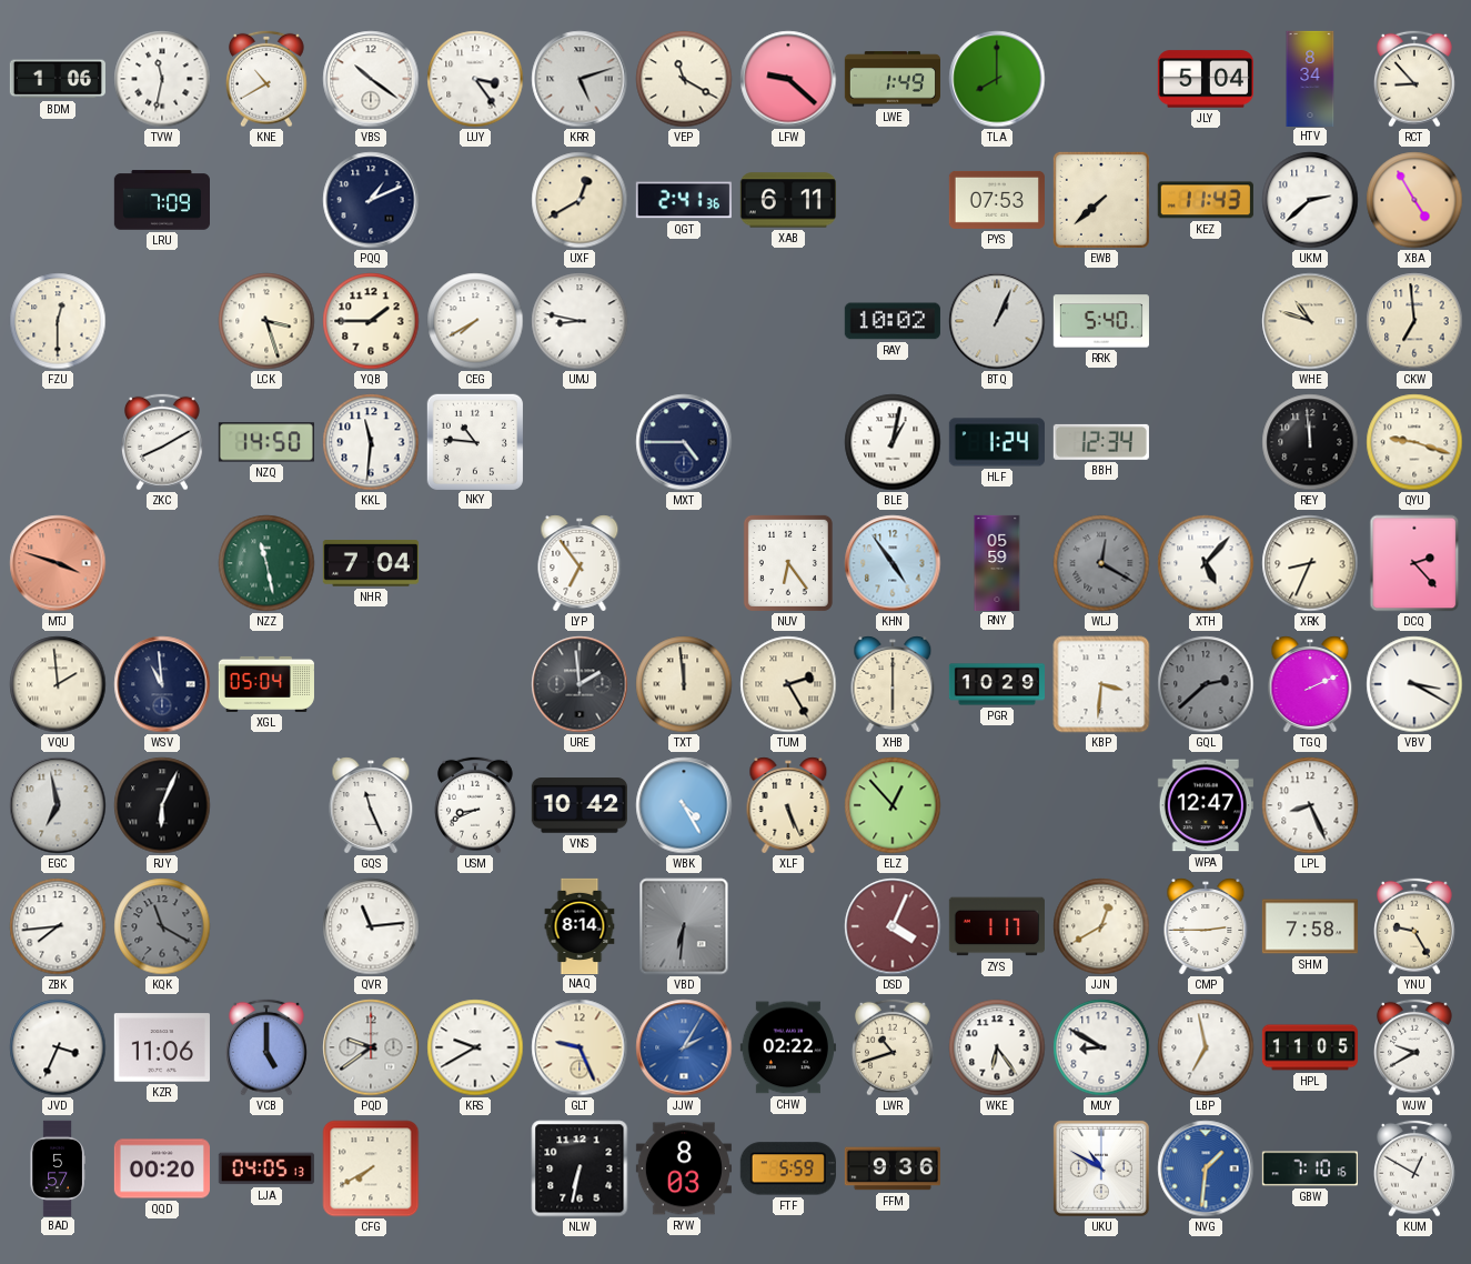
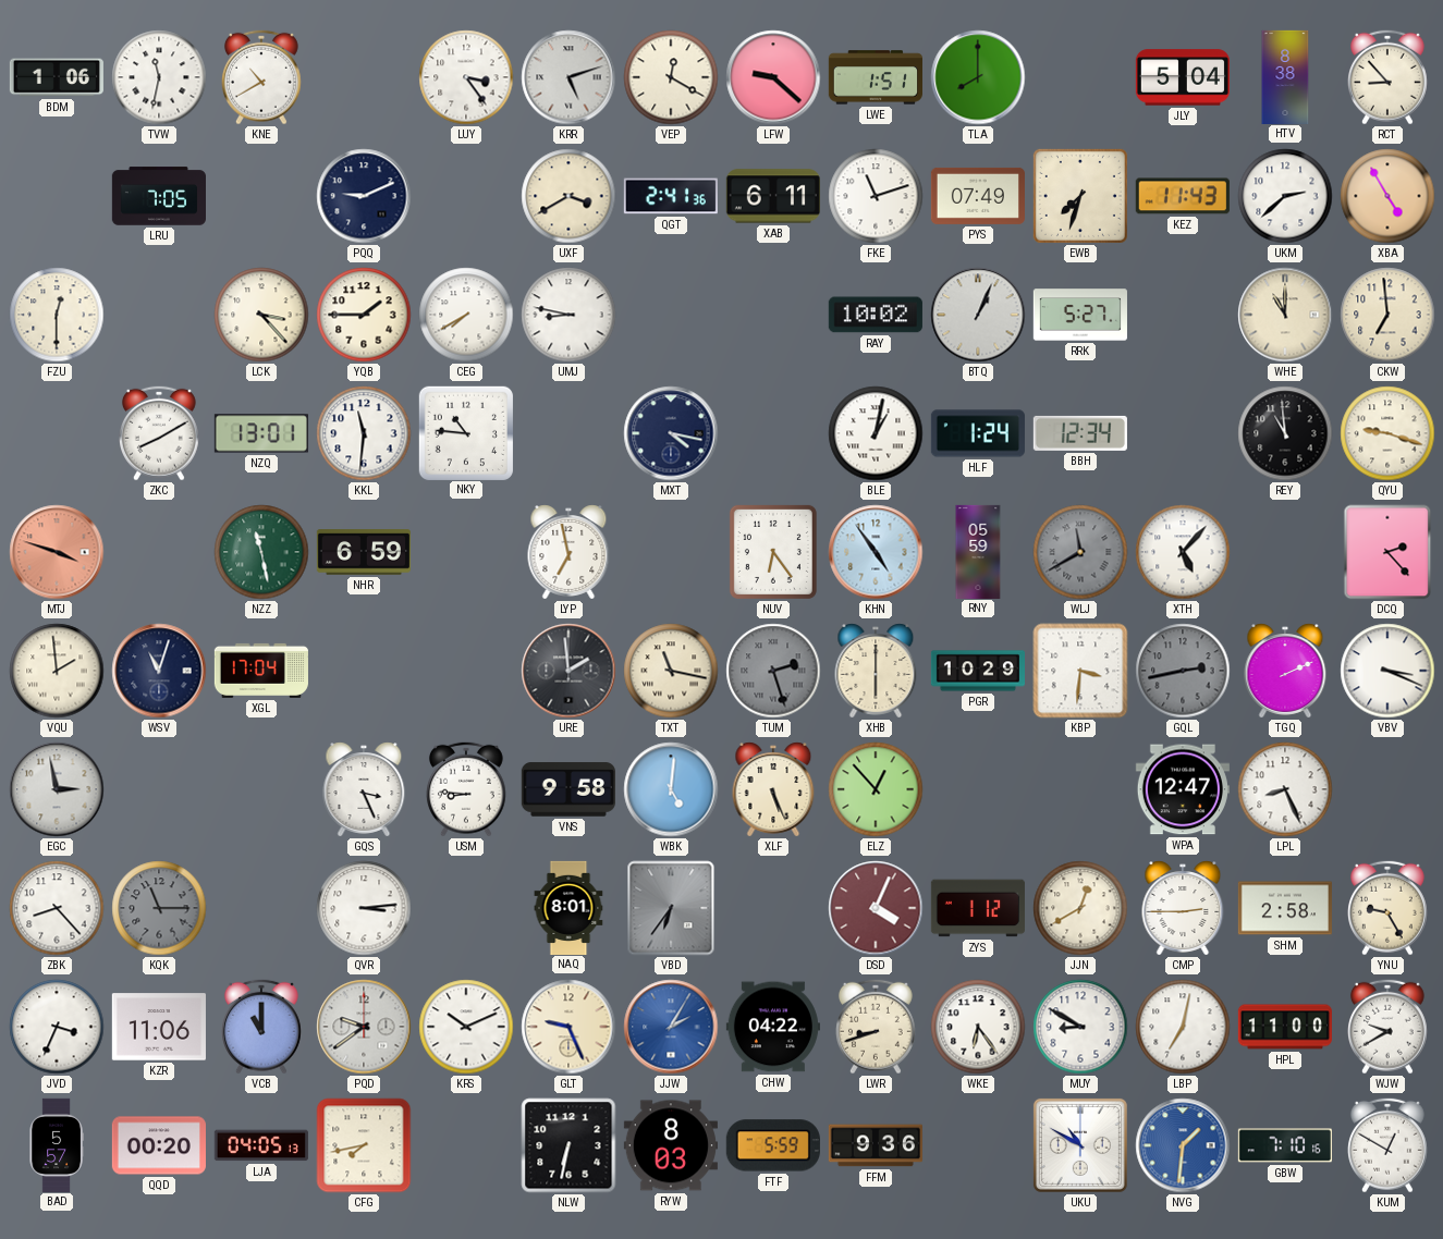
VBS: 10:21 -> none (371, 79)
VEP: 11:20 -> 12:20 (671, 77)
LWE: 1:49 -> 1:51 (875, 77)
HTV: 8:34 -> 8:38 (1285, 76)
LRU: 7:09 -> 7:05 (158, 196)
PQQ: 1:11 -> 9:11 (364, 196)
UXF: 12:40 -> 3:40 (568, 196)
FKE: none -> 11:12 (876, 196)
PYS: 07:53 -> 07:49 (978, 196)
EWB: 7:38 -> 7:33 (1080, 196)
LCK: 3:27 -> 3:23 (261, 315)
RRK: 5:40 -> 5:27 (1080, 315)
WHE: 10:48 -> 11:00 (1285, 315)
NZQ: 14:50 -> 13:01 (261, 433)
MXT: 4:45 -> 4:17 (671, 433)
REY: 11:59 -> 10:59 (1285, 433)
NHR: 7:04 -> 6:59 (364, 552)
LYP: 6:54 -> 6:58 (568, 552)
WLJ: 12:20 -> 11:40 (1080, 552)
XRK: 8:34 -> none (1310, 563)
WSV: 10:59 -> 11:03 (159, 671)
XGL: 05:04 -> 17:04 (261, 671)
TXT: 11:59 -> 11:17 (671, 671)
TUM: 2:25 -> 2:27 (773, 671)
TUM dial: cream -> grey (773, 671)
GQL: 2:38 -> 2:43 (1183, 671)
VBV: 3:20 -> 3:19 (1387, 671)
EGC: 6:58 -> 2:58 (57, 789)
RJY: 6:04 -> none (162, 805)
GQS: 11:26 -> 3:26 (364, 789)
USM: 8:41 -> 8:46 (467, 789)
VNS: 10:42 -> 9:58 (568, 789)
WBK: 4:25 -> 5:01 (671, 789)
ZBK: 7:44 -> 8:23 (57, 908)
KQK: 11:20 -> 11:15 (159, 908)
QVR: 11:14 -> 3:14 (364, 908)
NAQ: 8:14 -> 8:01 (568, 907)
VBD: 6:31 -> 6:36 (671, 908)
ZYS: 1:17 -> 1:12 (978, 908)
SHM: 7:58 -> 2:58 (1285, 908)
VCB: 5:00 -> 11:00 (262, 1027)
KRS: 9:40 -> 10:11 (466, 1027)
CHW: 02:22 -> 04:22 (773, 1027)
LWR: 10:42 -> 8:42 (877, 1027)
LBP: 6:58 -> 7:02 (1183, 1027)
HPL: 11:05 -> 11:00 (1285, 1027)
CFG: 7:40 -> 7:43 (364, 1145)
